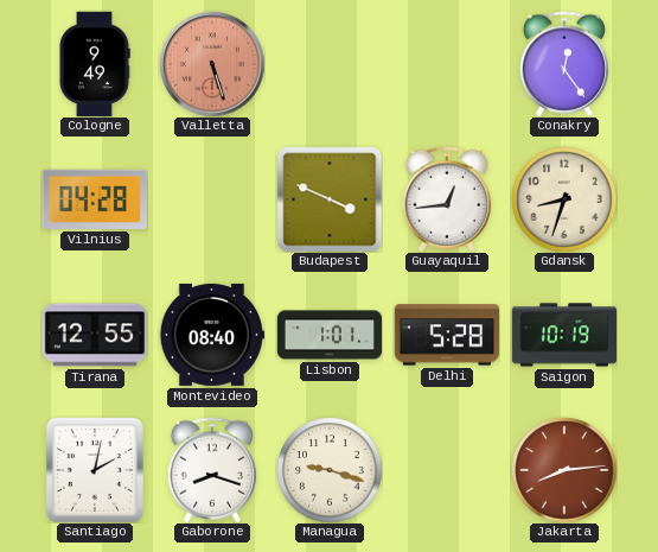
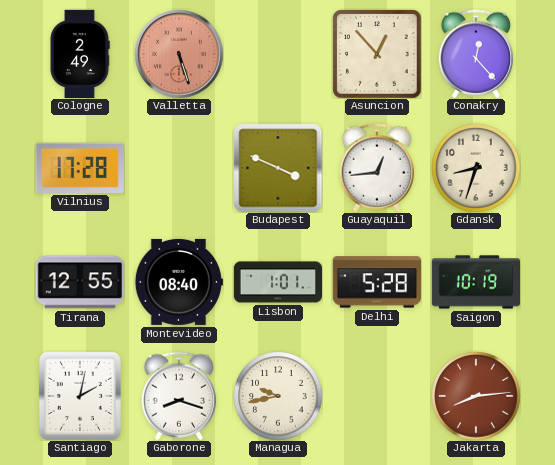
Cologne: 9:49 -> 2:49 (80, 53)
Asuncion: none -> 12:53 (377, 54)
Conakry: 12:24 -> 12:23 (475, 54)
Vilnius: 04:28 -> 17:28 (80, 168)
Managua: 9:18 -> 9:43 (278, 396)
